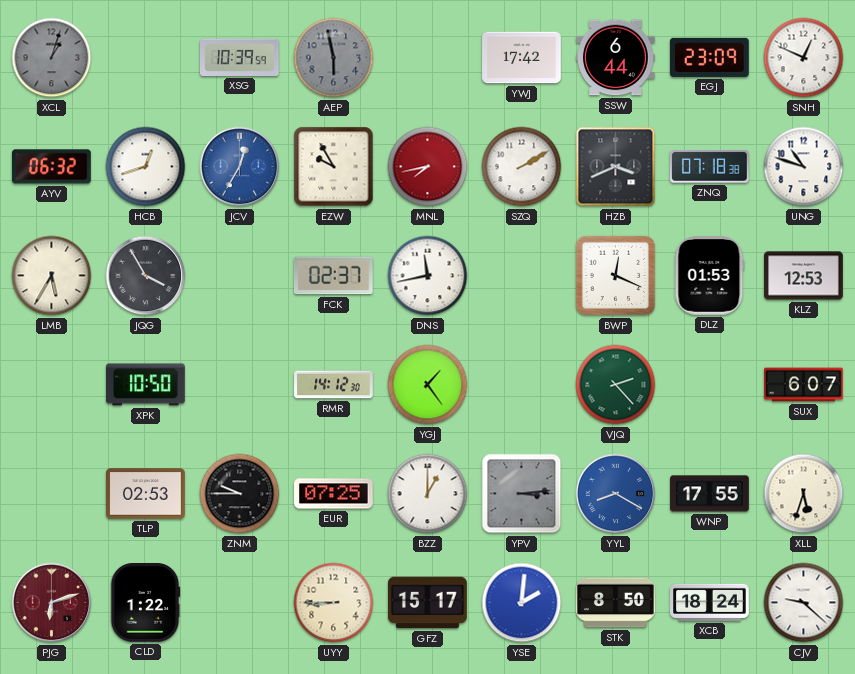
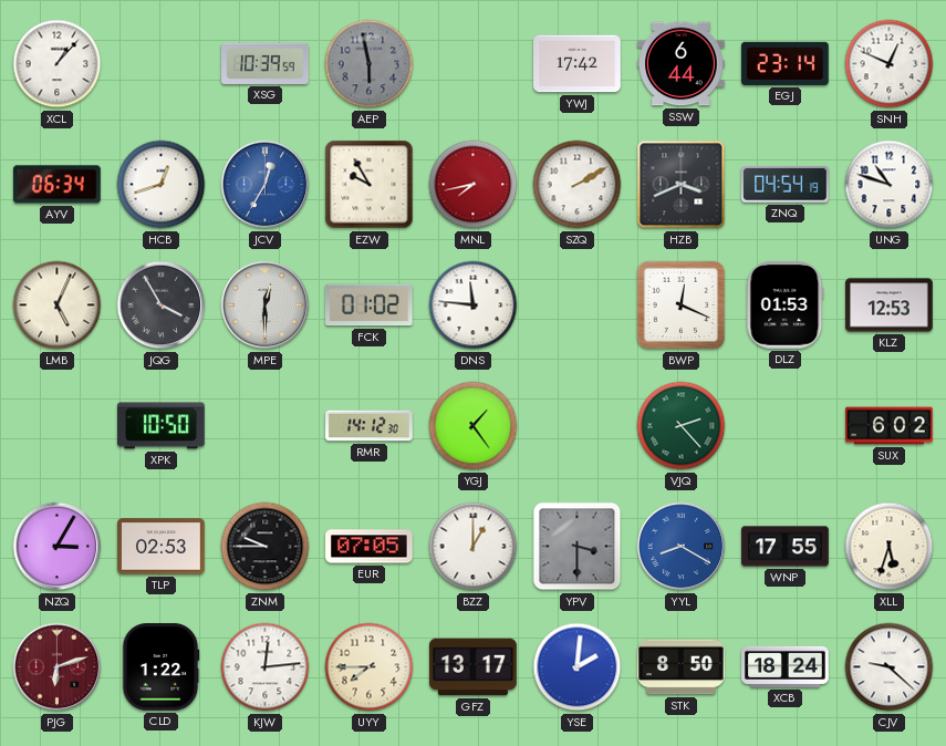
XCL: 1:03 -> 1:07 (58, 64)
XCL dial: grey -> white (58, 64)
EGJ: 23:09 -> 23:14 (784, 63)
AYV: 06:32 -> 06:34 (58, 185)
ZNQ: 07:18 -> 04:54 (786, 185)
LMB: 5:35 -> 5:04 (58, 305)
MPE: none -> 12:30 (266, 305)
FCK: 02:37 -> 01:02 (370, 305)
DNS: 11:43 -> 11:46 (474, 305)
SUX: 6:07 -> 6:02 (890, 426)
NZQ: none -> 3:05 (58, 547)
EUR: 07:25 -> 07:05 (370, 547)
YPV: 3:14 -> 3:30 (578, 547)
KJW: none -> 12:14 (266, 667)
UYY: 8:45 -> 7:45 (370, 667)
GFZ: 15:17 -> 13:17 (474, 667)
